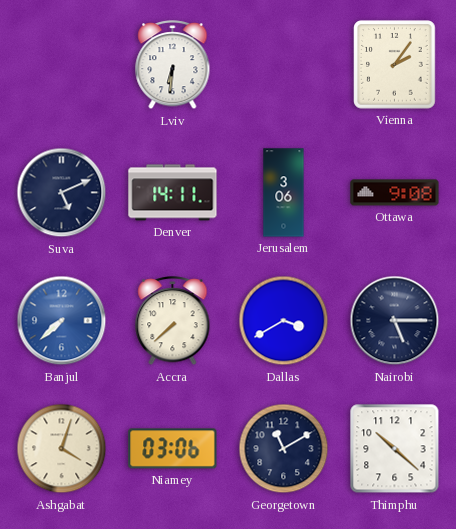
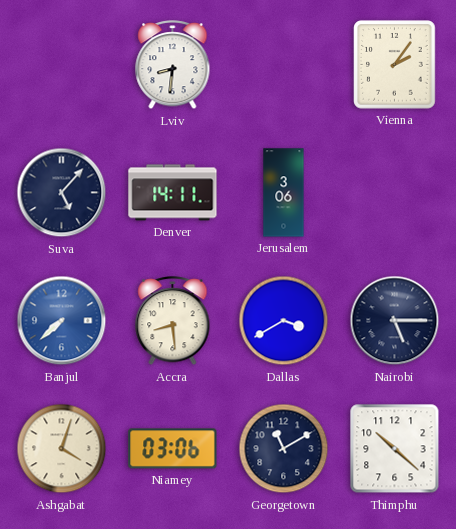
Lviv: 6:31 -> 8:31 (173, 65)
Suva: 5:11 -> 5:07 (62, 193)
Ottawa: 9:08 -> none (395, 193)
Accra: 7:38 -> 8:29 (173, 321)
